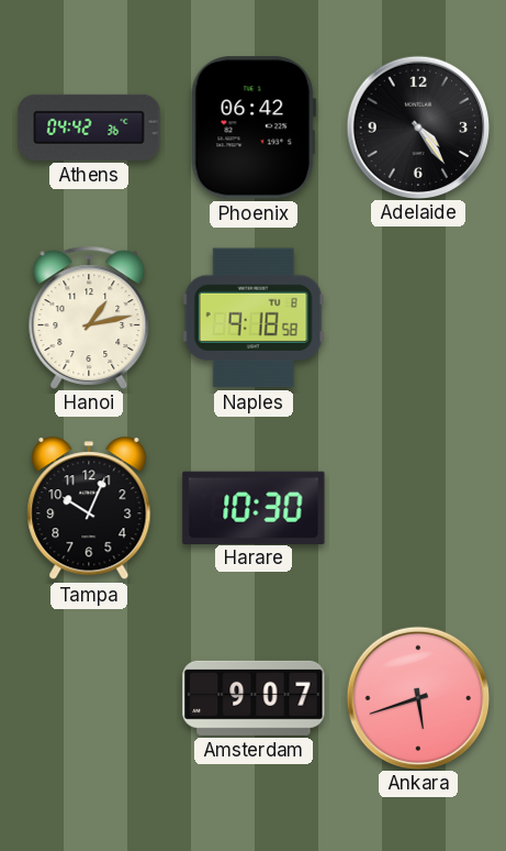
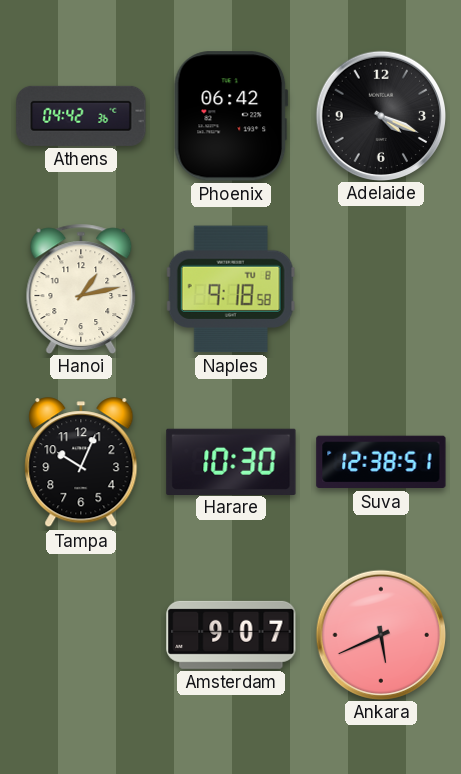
Adelaide: 4:24 -> 4:19 (380, 115)
Suva: none -> 12:38 (381, 462)
Ankara: 5:42 -> 5:41 (380, 634)
